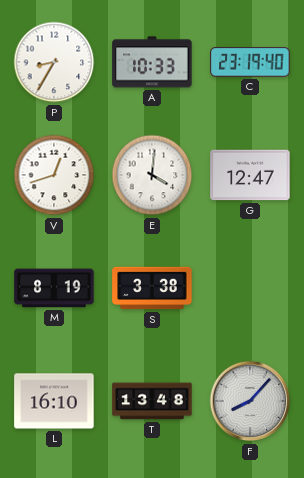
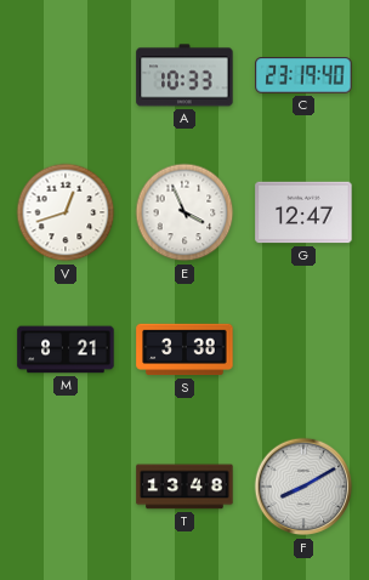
P: 8:35 -> none (54, 62)
E: 4:01 -> 3:56 (184, 212)
M: 8:19 -> 8:21 (66, 349)
L: 16:10 -> none (54, 401)
F: 8:07 -> 8:10 (303, 487)
